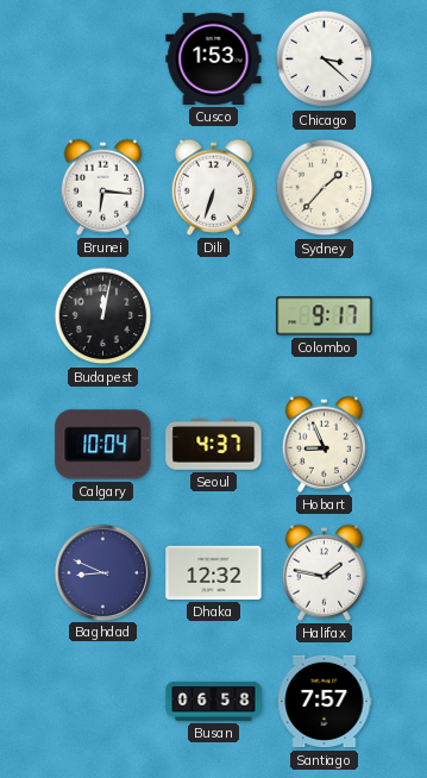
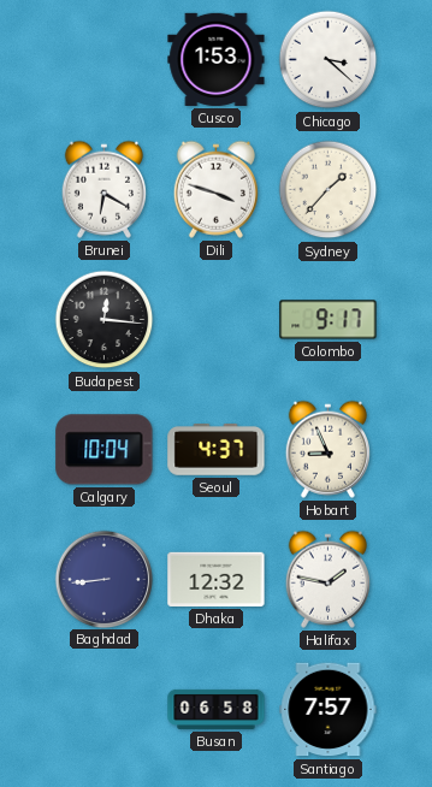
Brunei: 6:16 -> 6:20 (103, 189)
Dili: 6:33 -> 3:48 (215, 189)
Budapest: 12:02 -> 12:16 (105, 320)
Baghdad: 8:49 -> 8:44 (103, 579)
